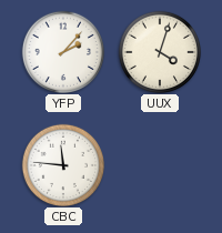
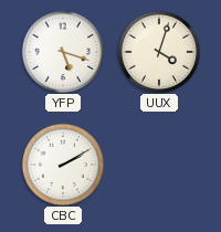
YFP: 2:07 -> 5:18 (62, 51)
CBC: 11:46 -> 2:10 (62, 164)
